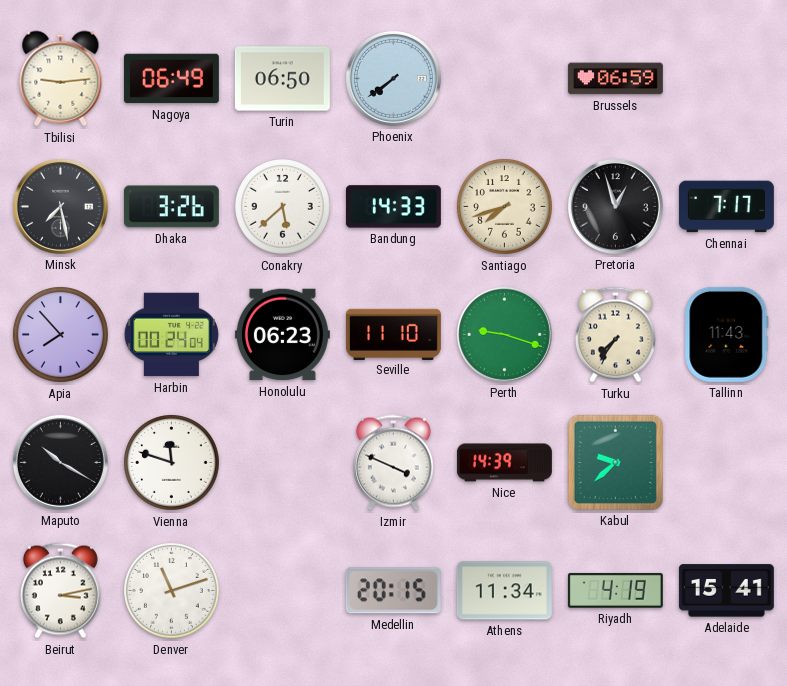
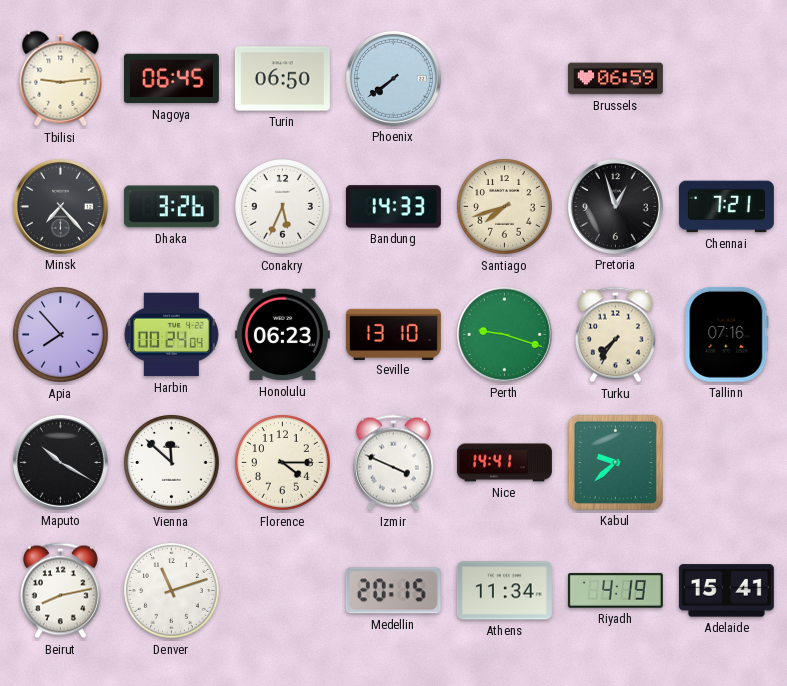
Nagoya: 06:49 -> 06:45 (171, 79)
Minsk: 7:28 -> 7:23 (60, 206)
Conakry: 5:38 -> 5:34 (283, 207)
Chennai: 7:17 -> 7:21 (726, 207)
Seville: 11:10 -> 13:10 (393, 334)
Tallinn: 11:43 -> 07:16 (727, 334)
Vienna: 11:48 -> 11:52 (172, 463)
Florence: none -> 4:15 (283, 463)
Nice: 14:39 -> 14:41 (504, 463)
Beirut: 3:13 -> 8:13 (60, 591)
